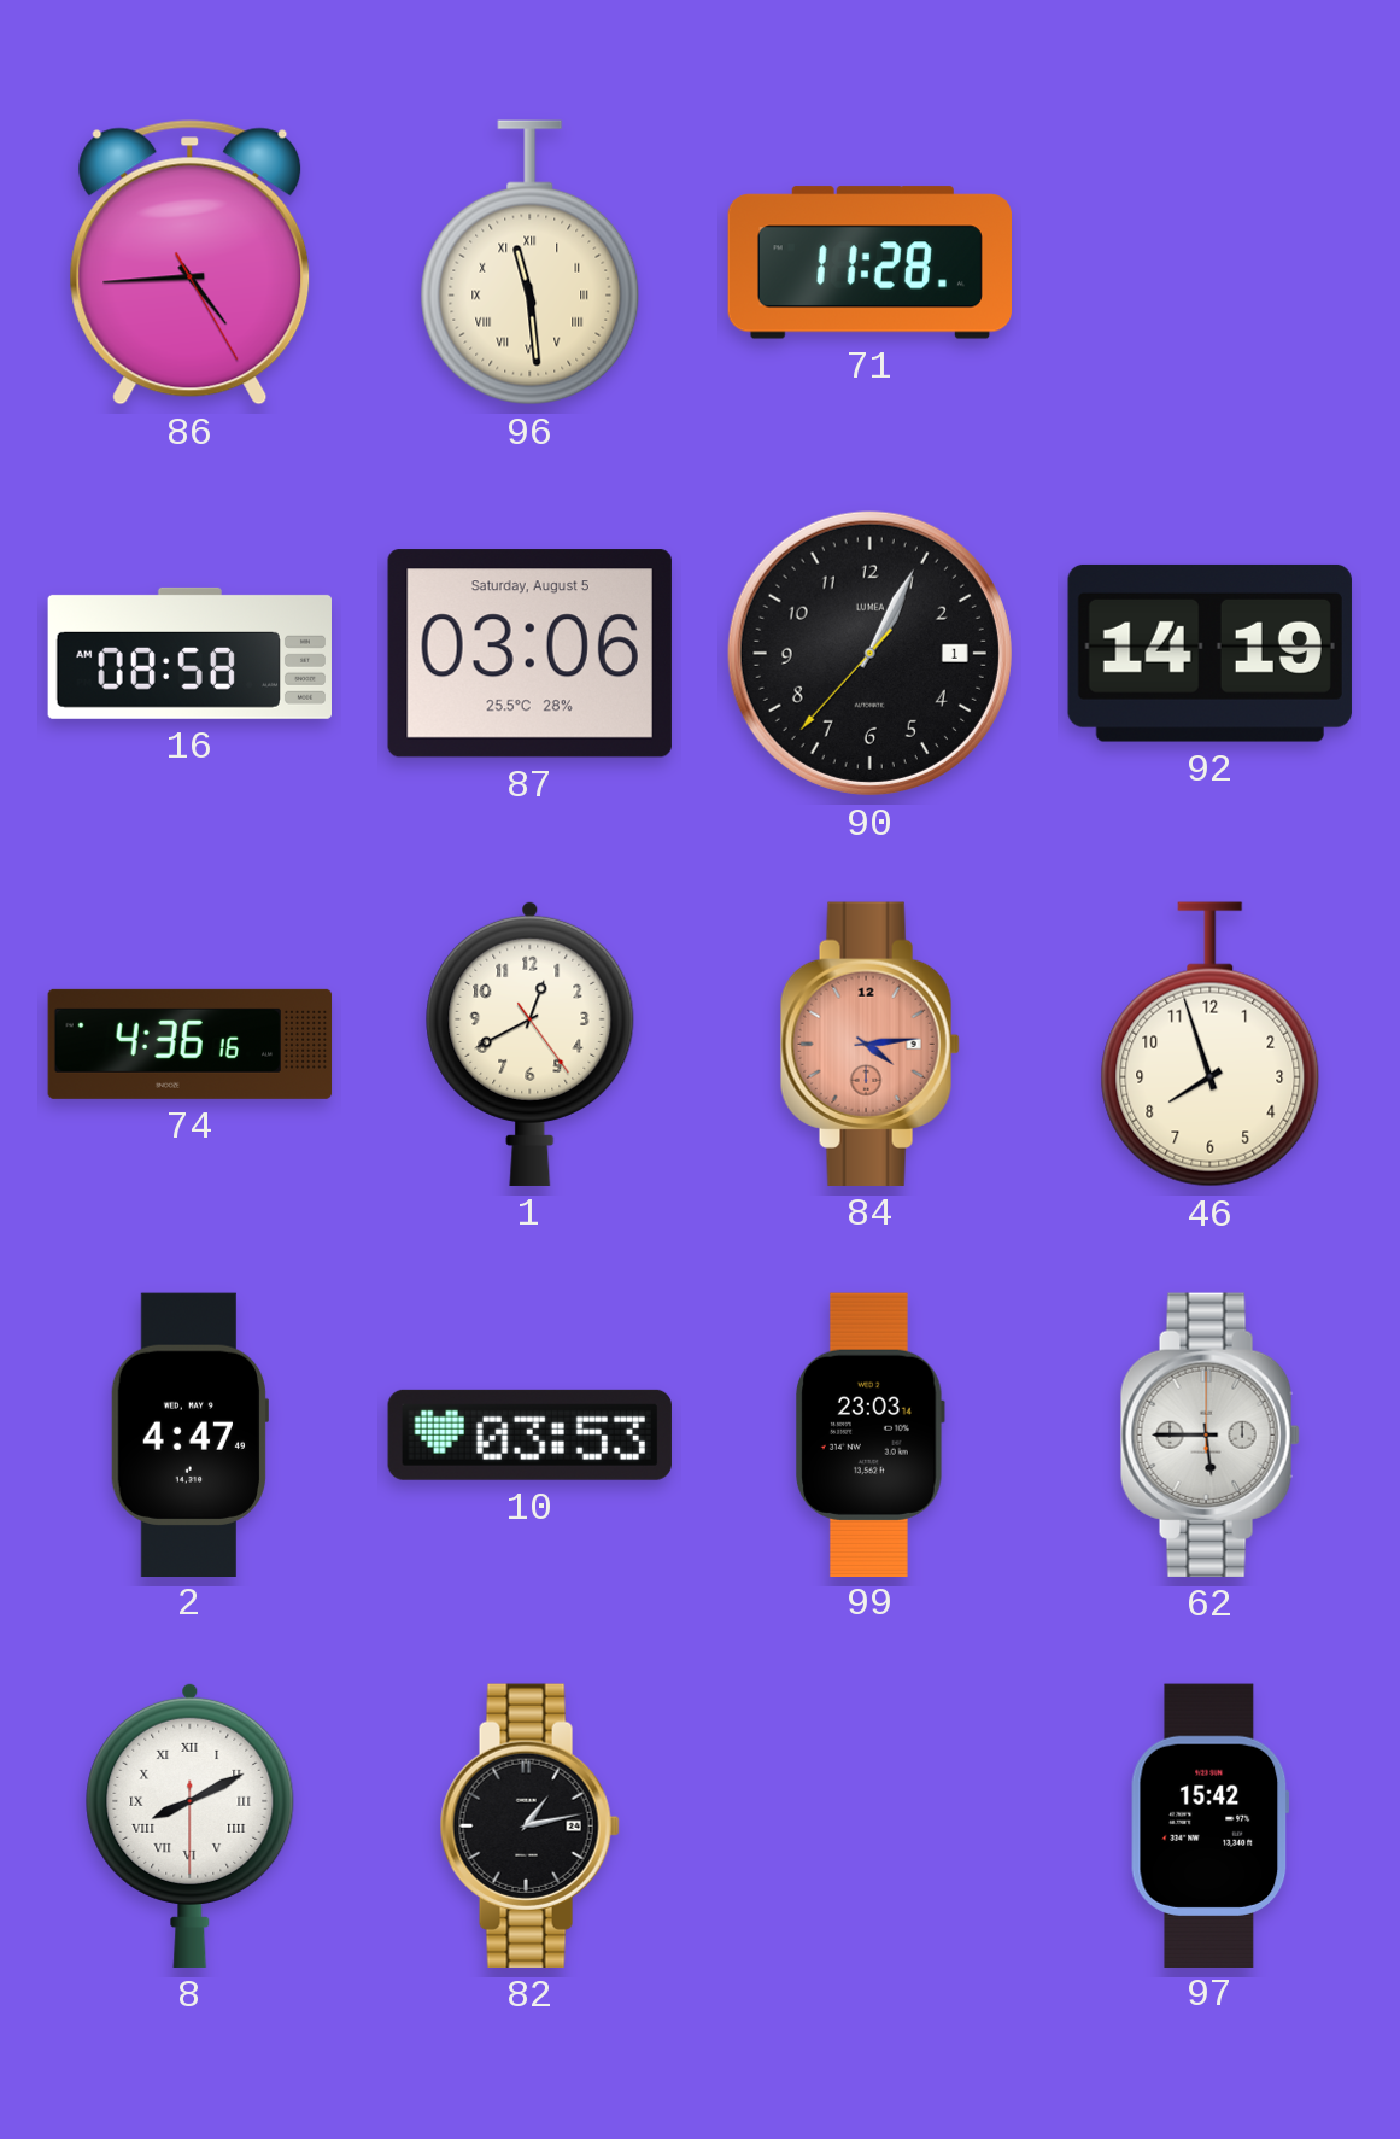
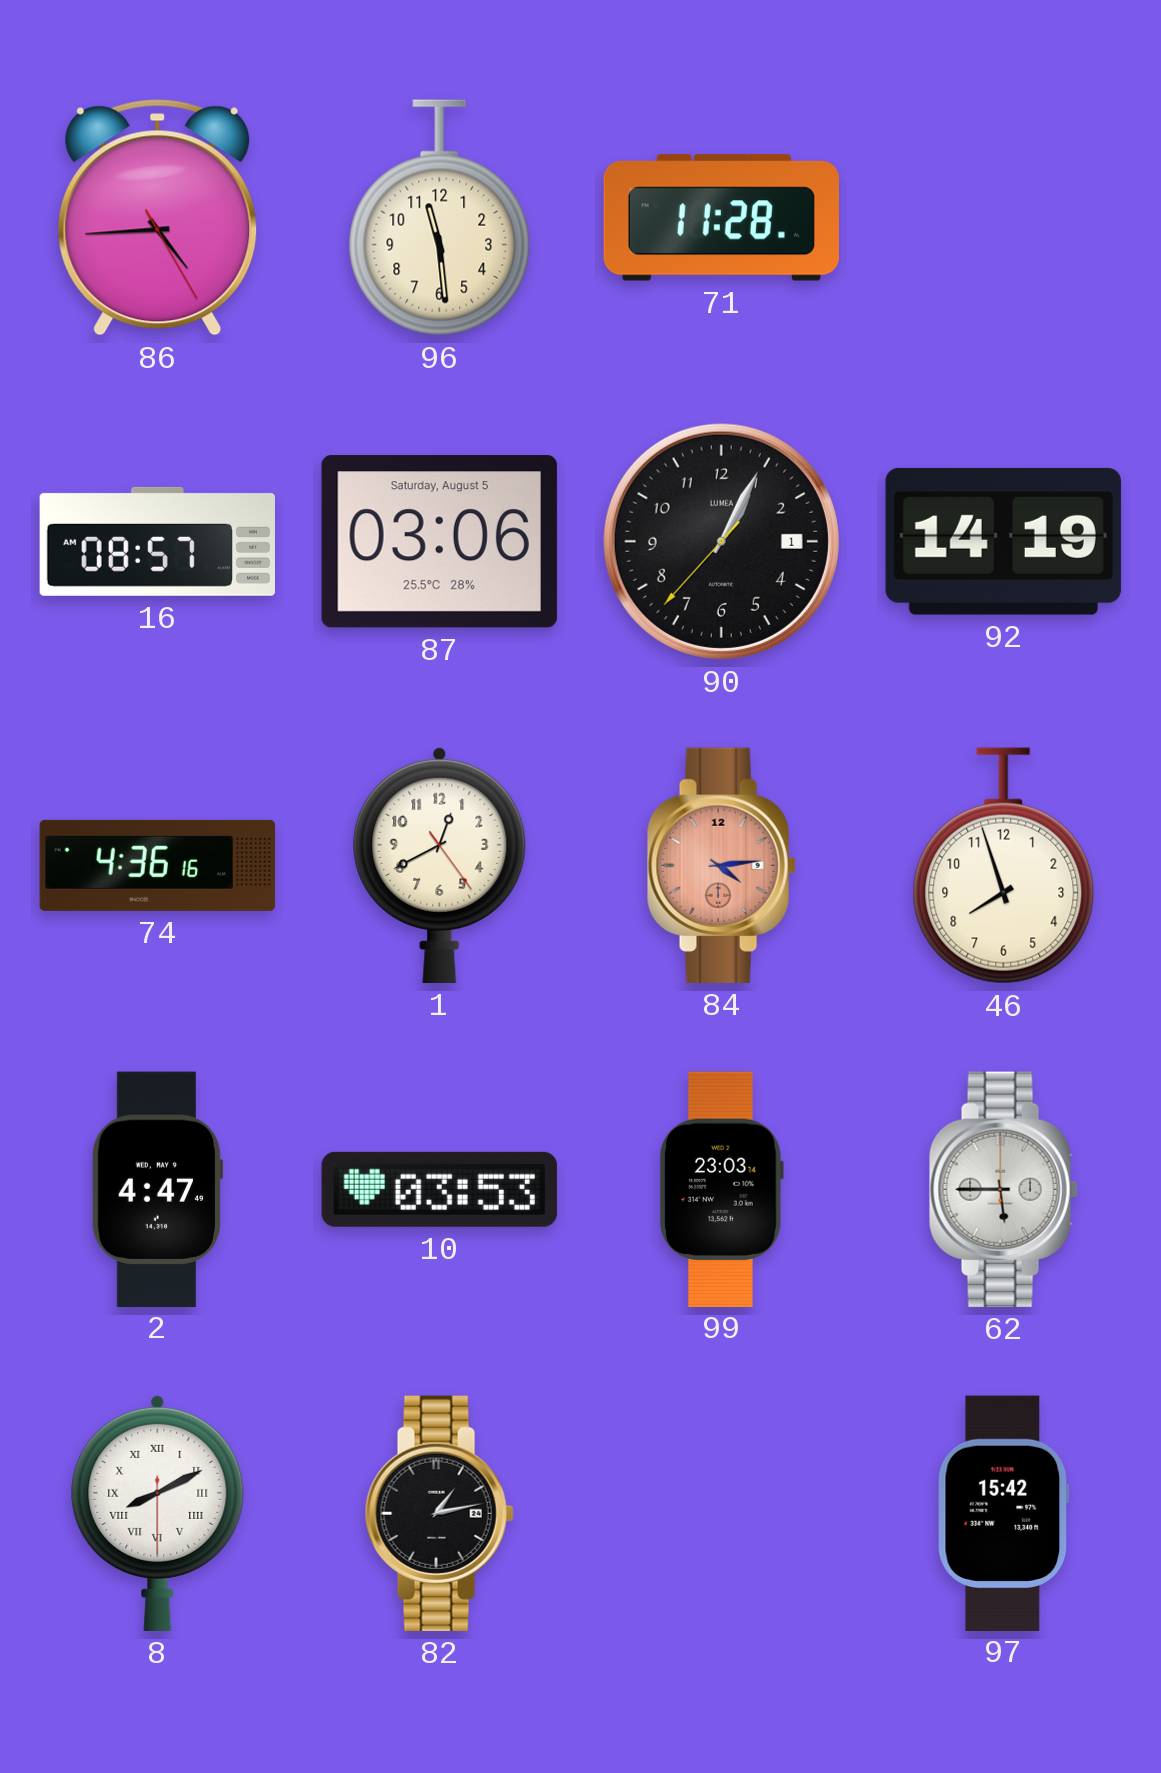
96 numerals: Roman -> Arabic (440, 218)
16: 08:58 -> 08:57 (157, 541)
